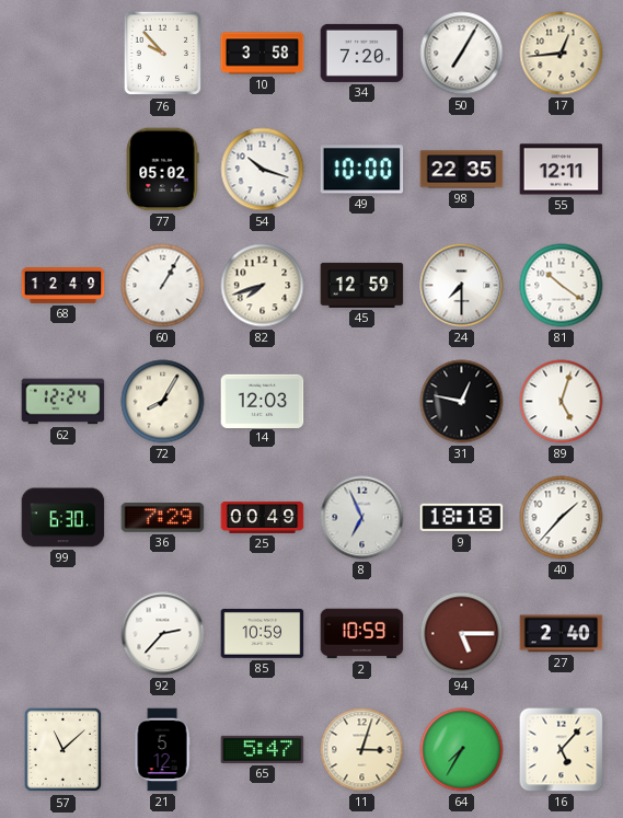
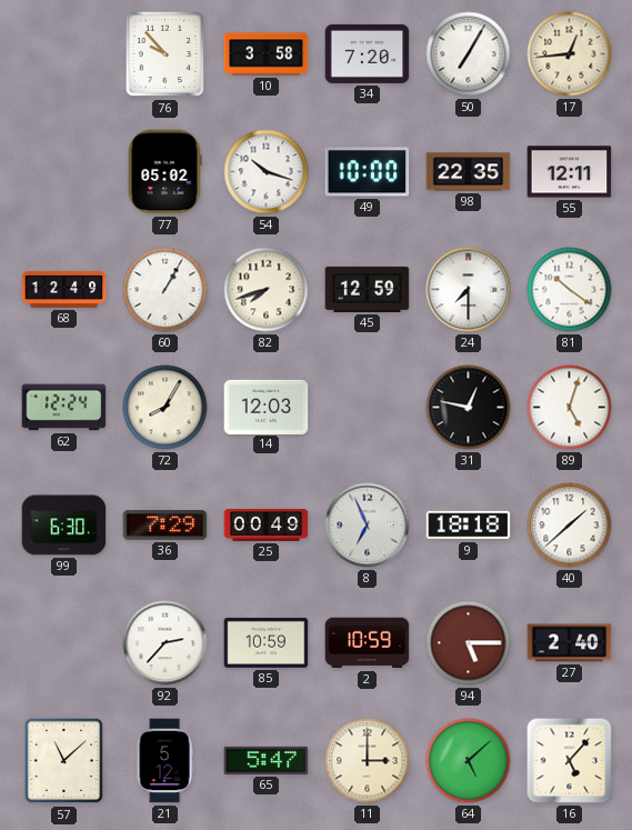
40: 1:37 -> 1:38 (570, 526)
11: 3:03 -> 3:00 (368, 761)
64: 7:35 -> 5:08 (469, 761)
